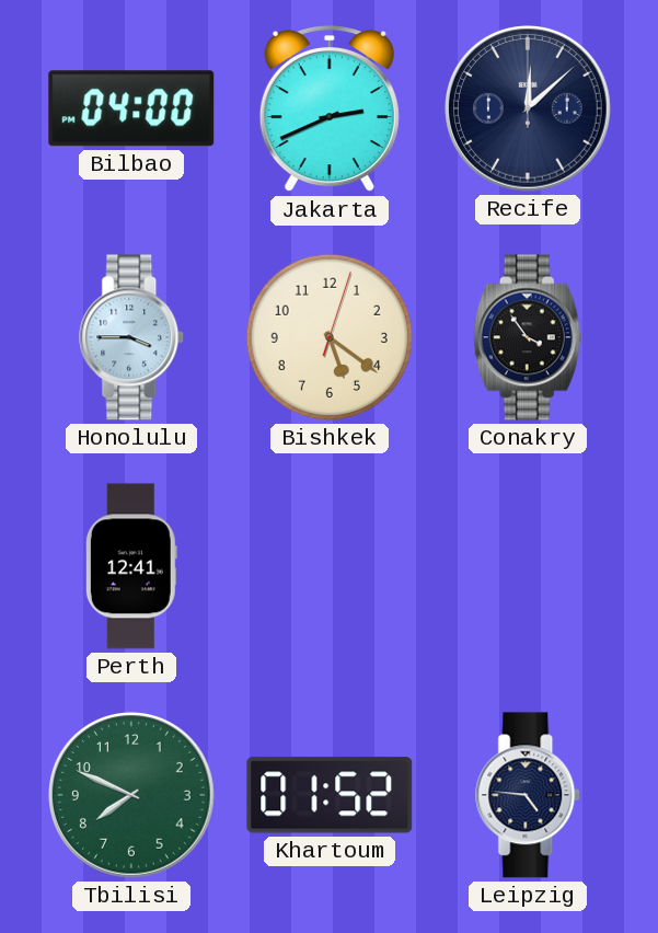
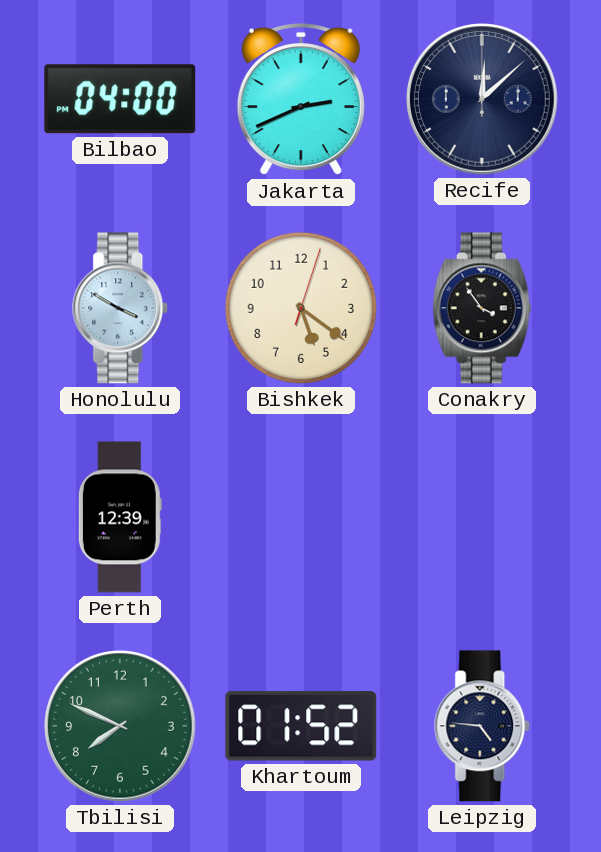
Honolulu: 3:45 -> 3:50 (121, 308)
Perth: 12:41 -> 12:39 (120, 517)
